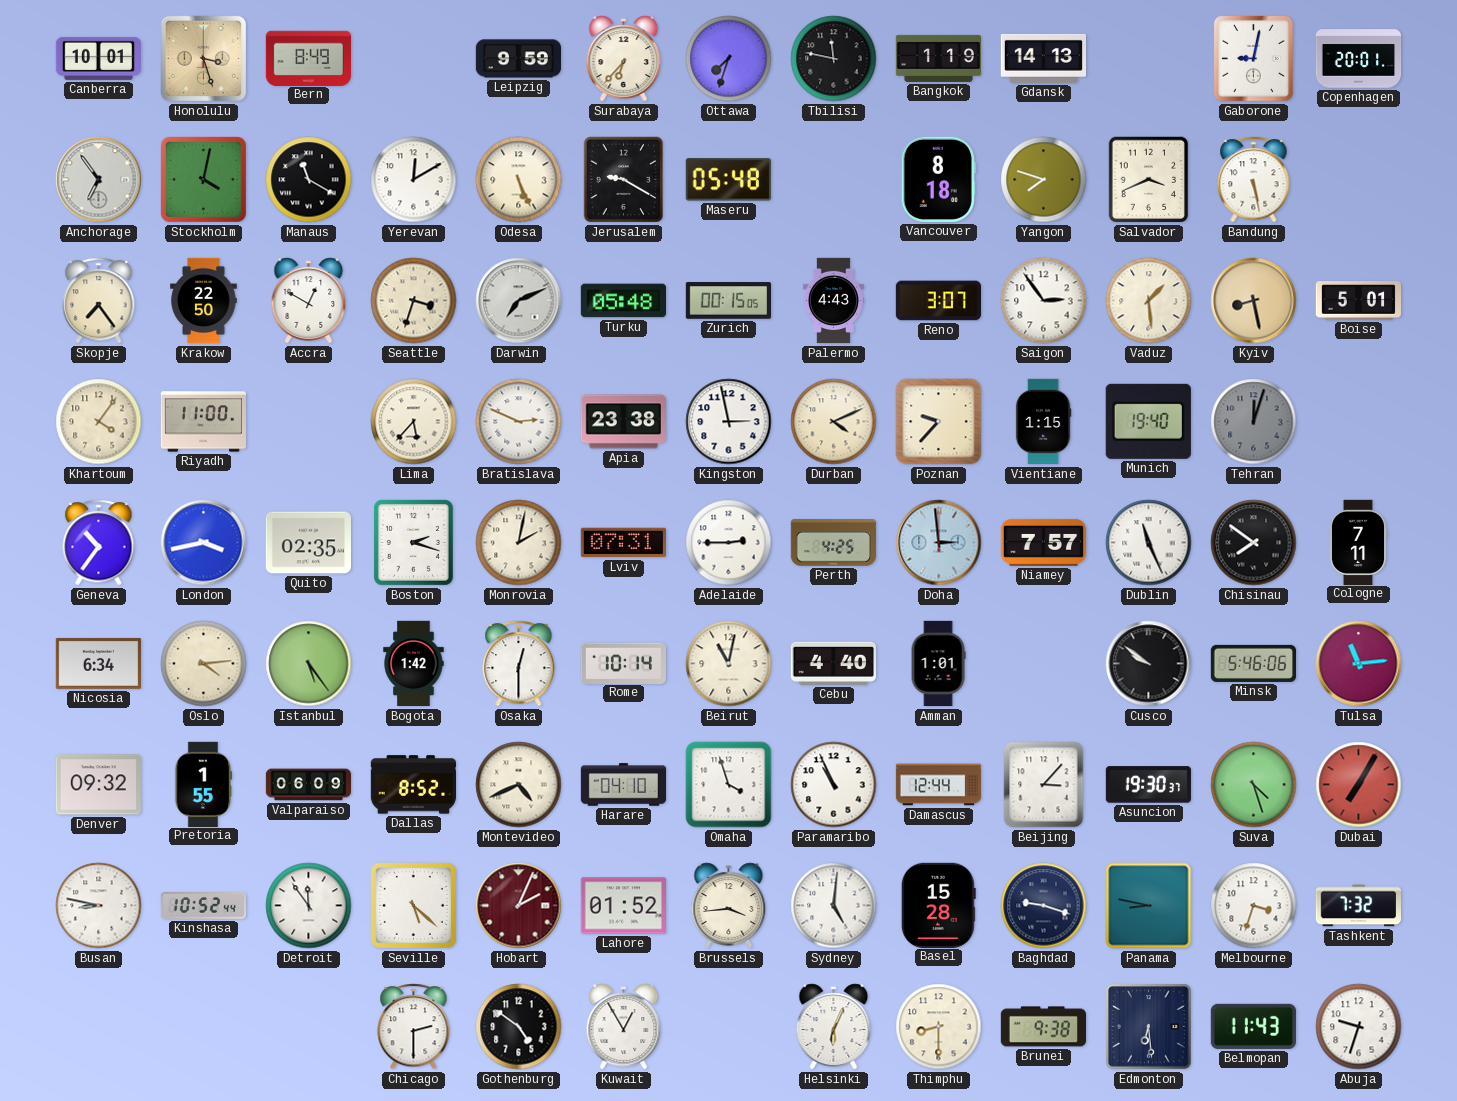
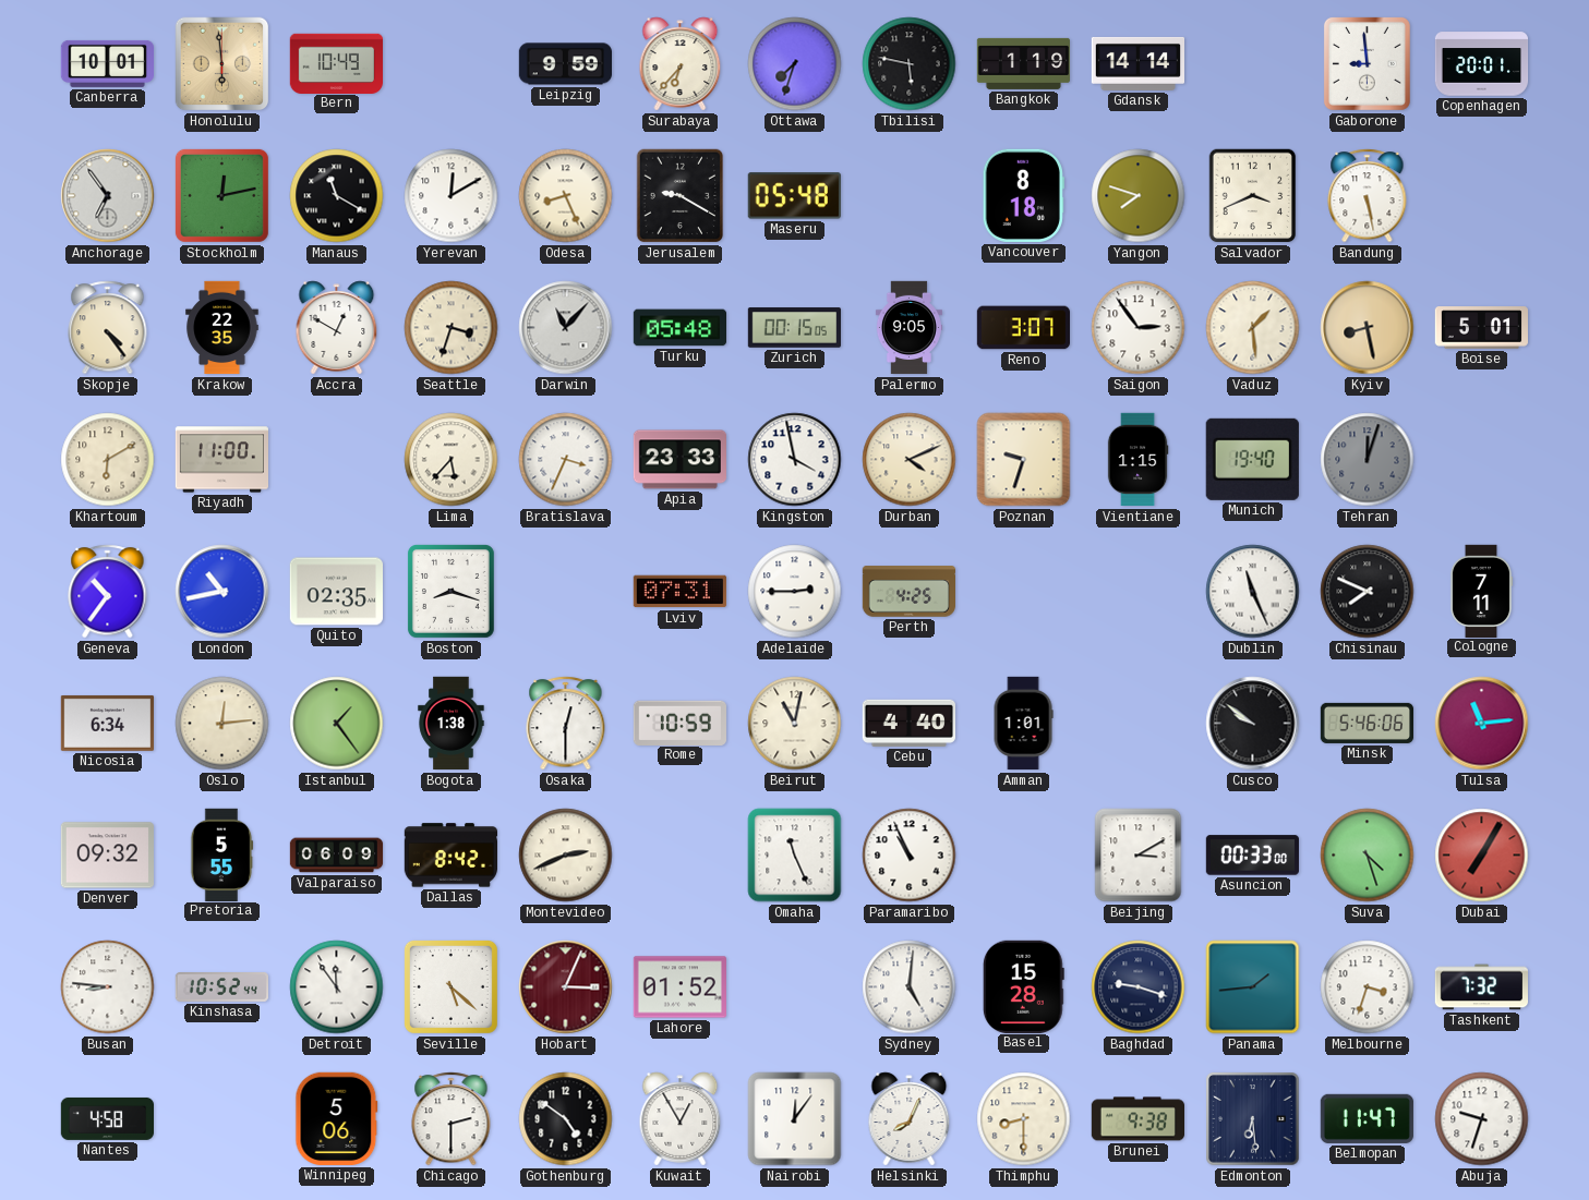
Honolulu: 3:27 -> 5:59 (222, 64)
Bern: 8:49 -> 10:49 (336, 63)
Tbilisi: 11:47 -> 5:47 (910, 64)
Gdansk: 14:13 -> 14:14 (1137, 63)
Gaborone: 9:02 -> 8:59 (1367, 63)
Stockholm: 4:02 -> 12:13 (221, 195)
Odesa: 5:26 -> 8:26 (566, 196)
Skopje: 7:24 -> 4:24 (108, 328)
Krakow: 22:50 -> 22:35 (222, 328)
Darwin: 7:11 -> 11:07 (566, 328)
Palermo: 4:43 -> 9:05 (908, 328)
Khartoum: 4:06 -> 6:10 (108, 460)
Bratislava: 2:49 -> 3:34 (566, 460)
Apia: 23:38 -> 23:33 (679, 460)
Kingston: 2:58 -> 3:58 (795, 460)
Poznan: 9:37 -> 9:33 (1024, 460)
London: 3:43 -> 10:43 (222, 592)
Boston: 2:18 -> 8:18 (450, 591)
Monrovia: 2:02 -> none (519, 543)
Doha: 2:59 -> none (939, 543)
Niamey: 7:57 -> none (1043, 542)
Chisinau: 7:51 -> 7:49 (1368, 592)
Oslo: 4:14 -> 12:14 (222, 724)
Istanbul: 5:24 -> 1:24 (337, 724)
Bogota: 1:42 -> 1:38 (452, 724)
Rome: 10:14 -> 10:59 (679, 723)
Pretoria: 1:55 -> 5:55 (221, 854)
Dallas: 8:52 -> 8:42 (450, 856)
Montevideo: 4:41 -> 2:41 (566, 856)
Harare: 04:10 -> none (624, 785)
Omaha: 3:57 -> 11:26 (795, 856)
Damascus: 12:44 -> none (939, 785)
Beijing: 3:07 -> 3:10 (1139, 856)
Asuncion: 19:30 -> 00:33 (1252, 856)
Busan: 8:47 -> 8:46 (108, 987)
Hobart: 2:04 -> 3:04 (566, 987)
Brussels: 3:44 -> none (729, 906)
Panama: 8:47 -> 1:44 (1253, 987)
Nantes: none -> 4:58 (107, 1118)
Winnipeg: none -> 5:06 (337, 1118)
Nairobi: none -> 12:06 (795, 1119)
Helsinki: 6:04 -> 8:04 (910, 1119)
Belmopan: 11:43 -> 11:47 (1367, 1118)
